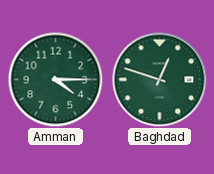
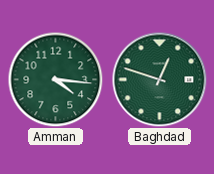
Amman: 4:15 -> 4:16 (55, 79)
